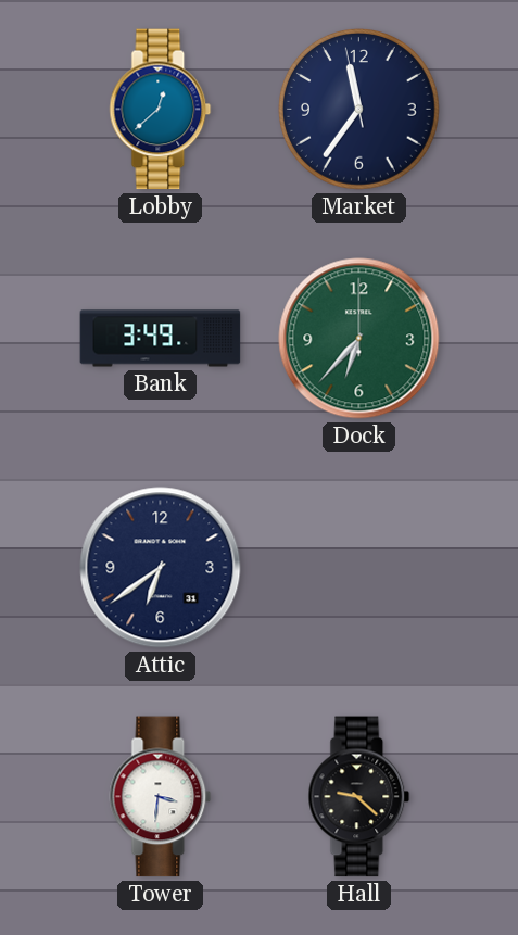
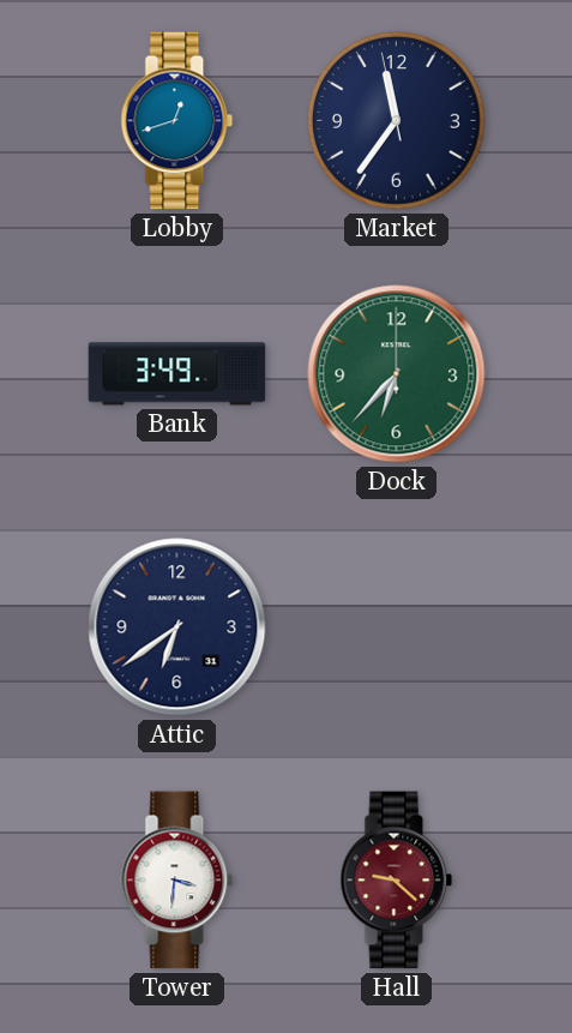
Lobby: 12:38 -> 12:42 (177, 121)
Hall dial: black -> burgundy (397, 881)
